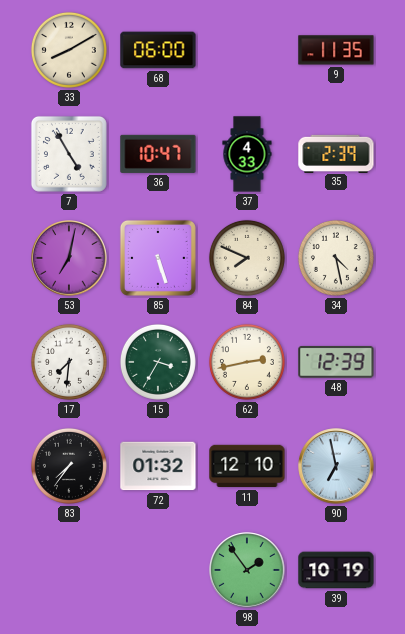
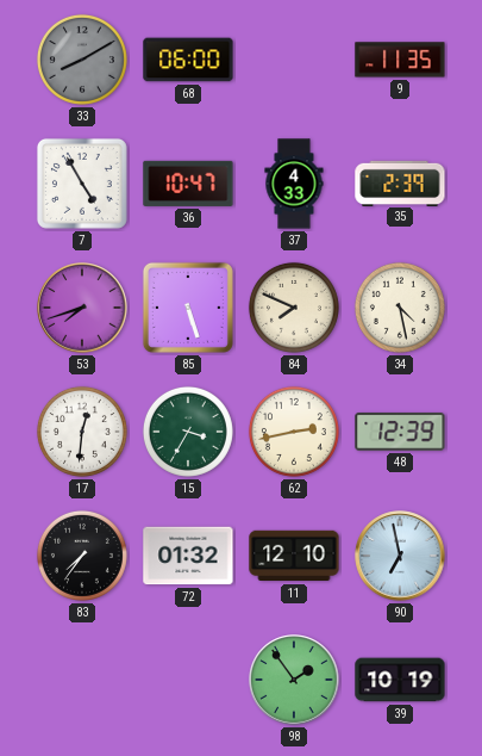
33 dial: cream -> grey (82, 60)
53: 7:02 -> 7:42 (82, 308)
17: 7:31 -> 12:31 (82, 432)
